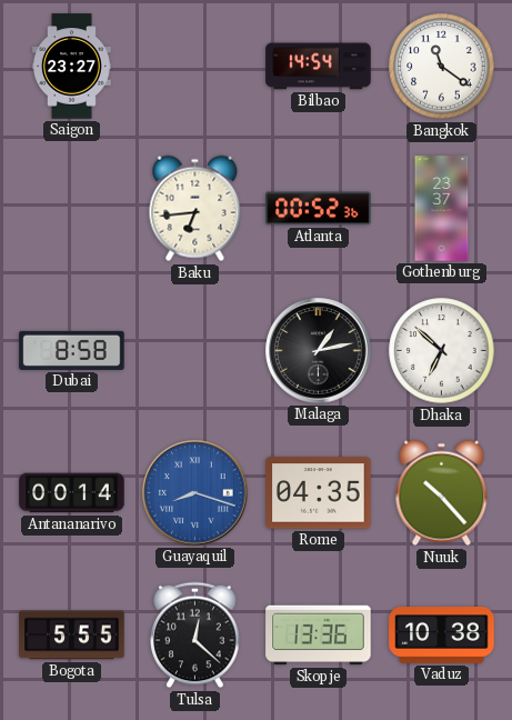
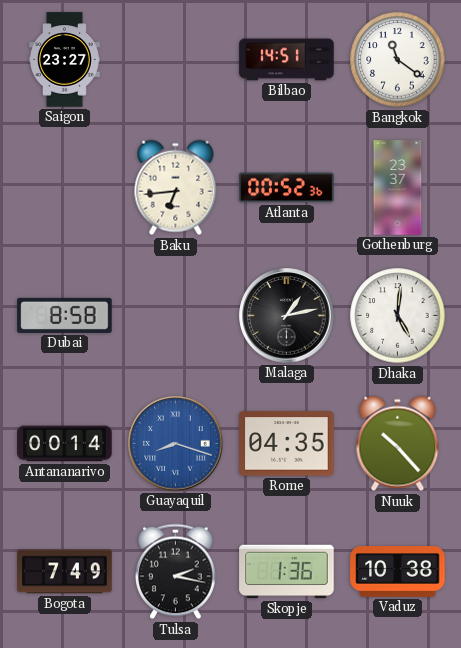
Bilbao: 14:54 -> 14:51 (287, 60)
Dhaka: 6:52 -> 5:01 (398, 316)
Bogota: 5:55 -> 7:49 (65, 572)
Tulsa: 12:22 -> 2:17 (176, 572)
Skopje: 13:36 -> 1:36 (287, 572)
